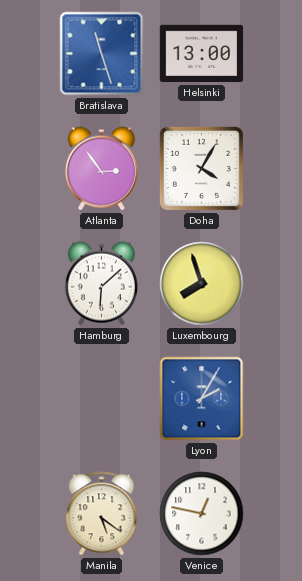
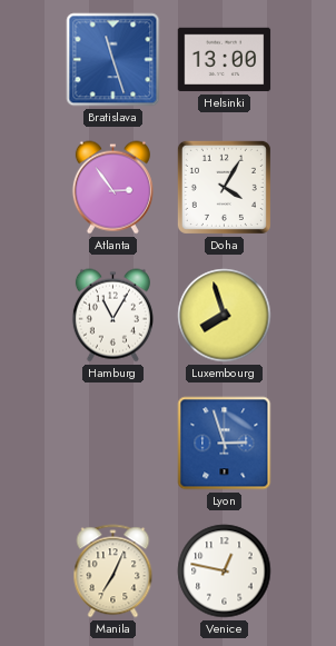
Hamburg: 6:08 -> 11:05 (112, 316)
Lyon: 2:05 -> 2:57 (225, 444)
Manila: 5:21 -> 7:04 (113, 572)
